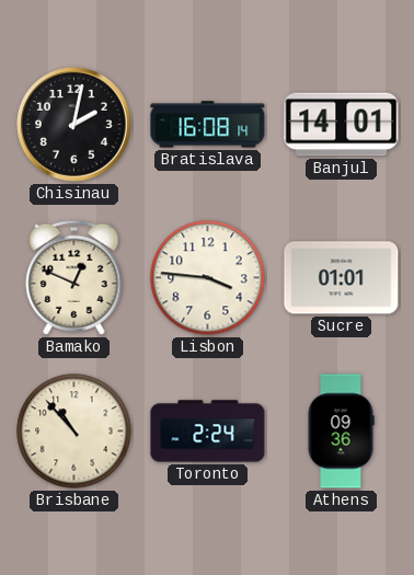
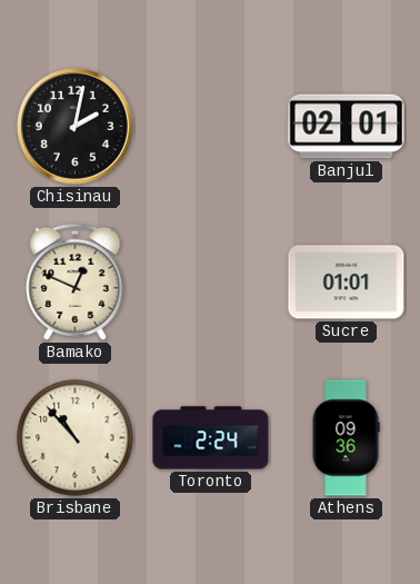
Bratislava: 16:08 -> none (208, 125)
Banjul: 14:01 -> 02:01 (347, 127)
Lisbon: 3:46 -> none (208, 278)
